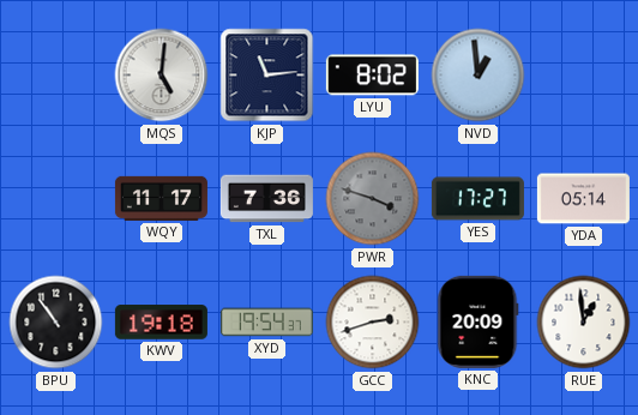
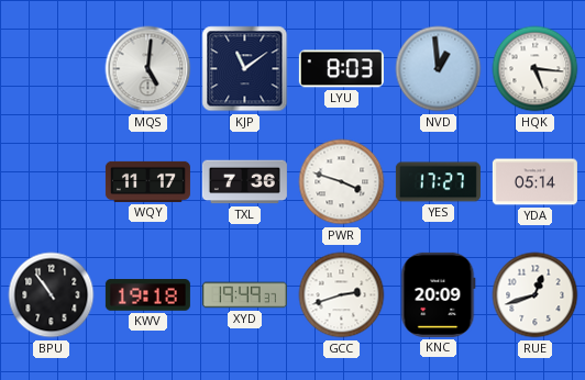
KJP: 11:14 -> 11:09 (245, 69)
LYU: 8:02 -> 8:03 (341, 69)
HQK: none -> 5:16 (536, 69)
PWR dial: grey -> white (342, 182)
XYD: 19:54 -> 19:49 (244, 295)
RUE: 12:59 -> 12:42 (536, 295)
